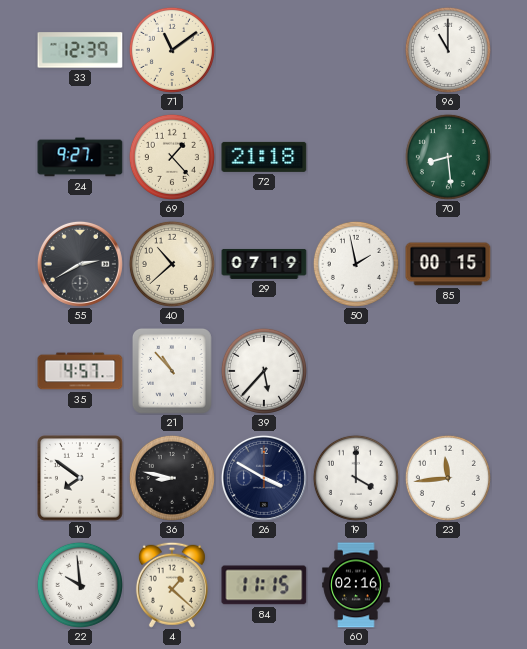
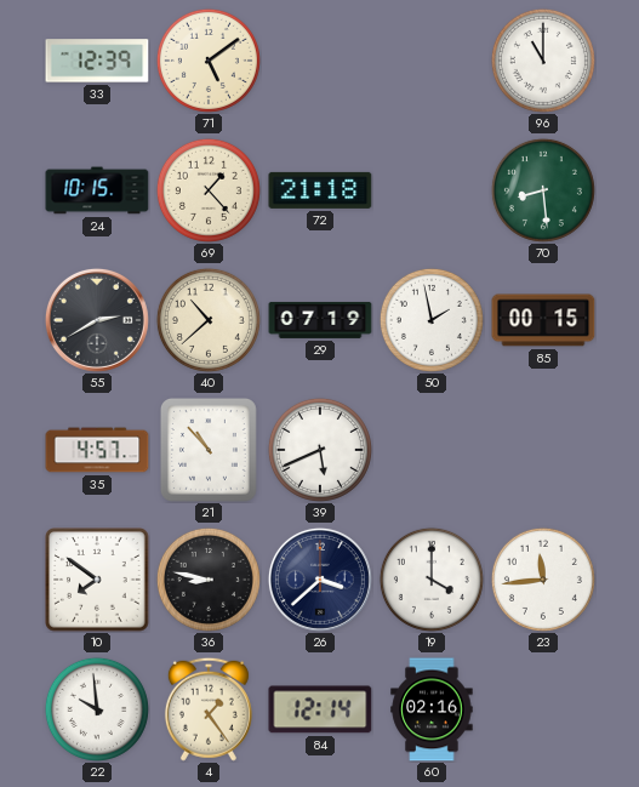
71: 11:09 -> 5:09 (209, 61)
24: 9:27 -> 10:15 (97, 190)
39: 5:37 -> 5:41 (320, 450)
26: 3:50 -> 3:38 (320, 580)
4: 1:22 -> 1:24 (209, 709)
84: 11:15 -> 12:14 (320, 709)
